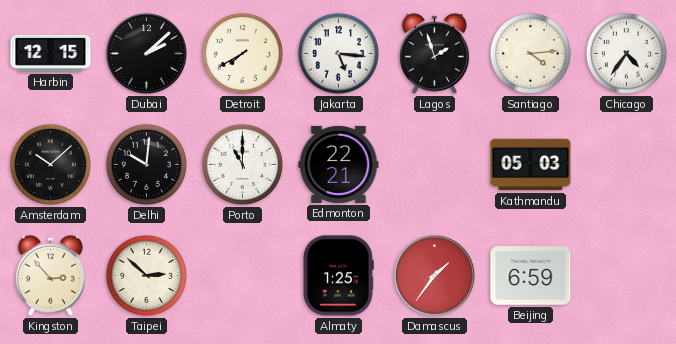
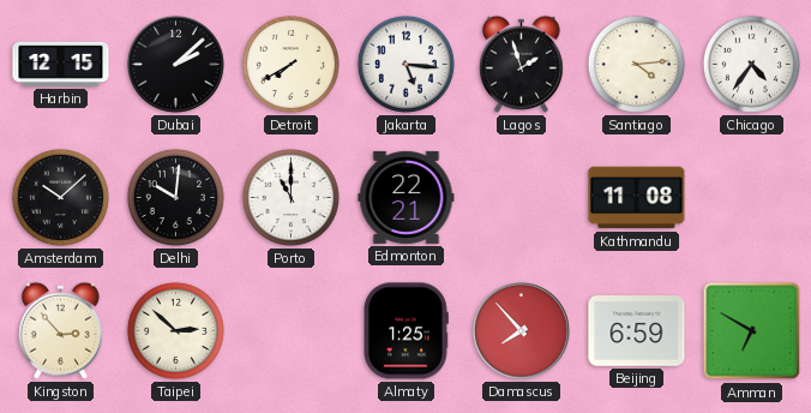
Kathmandu: 05:03 -> 11:08 (637, 198)
Damascus: 1:36 -> 7:53 (522, 331)
Amman: none -> 6:50 (752, 331)
